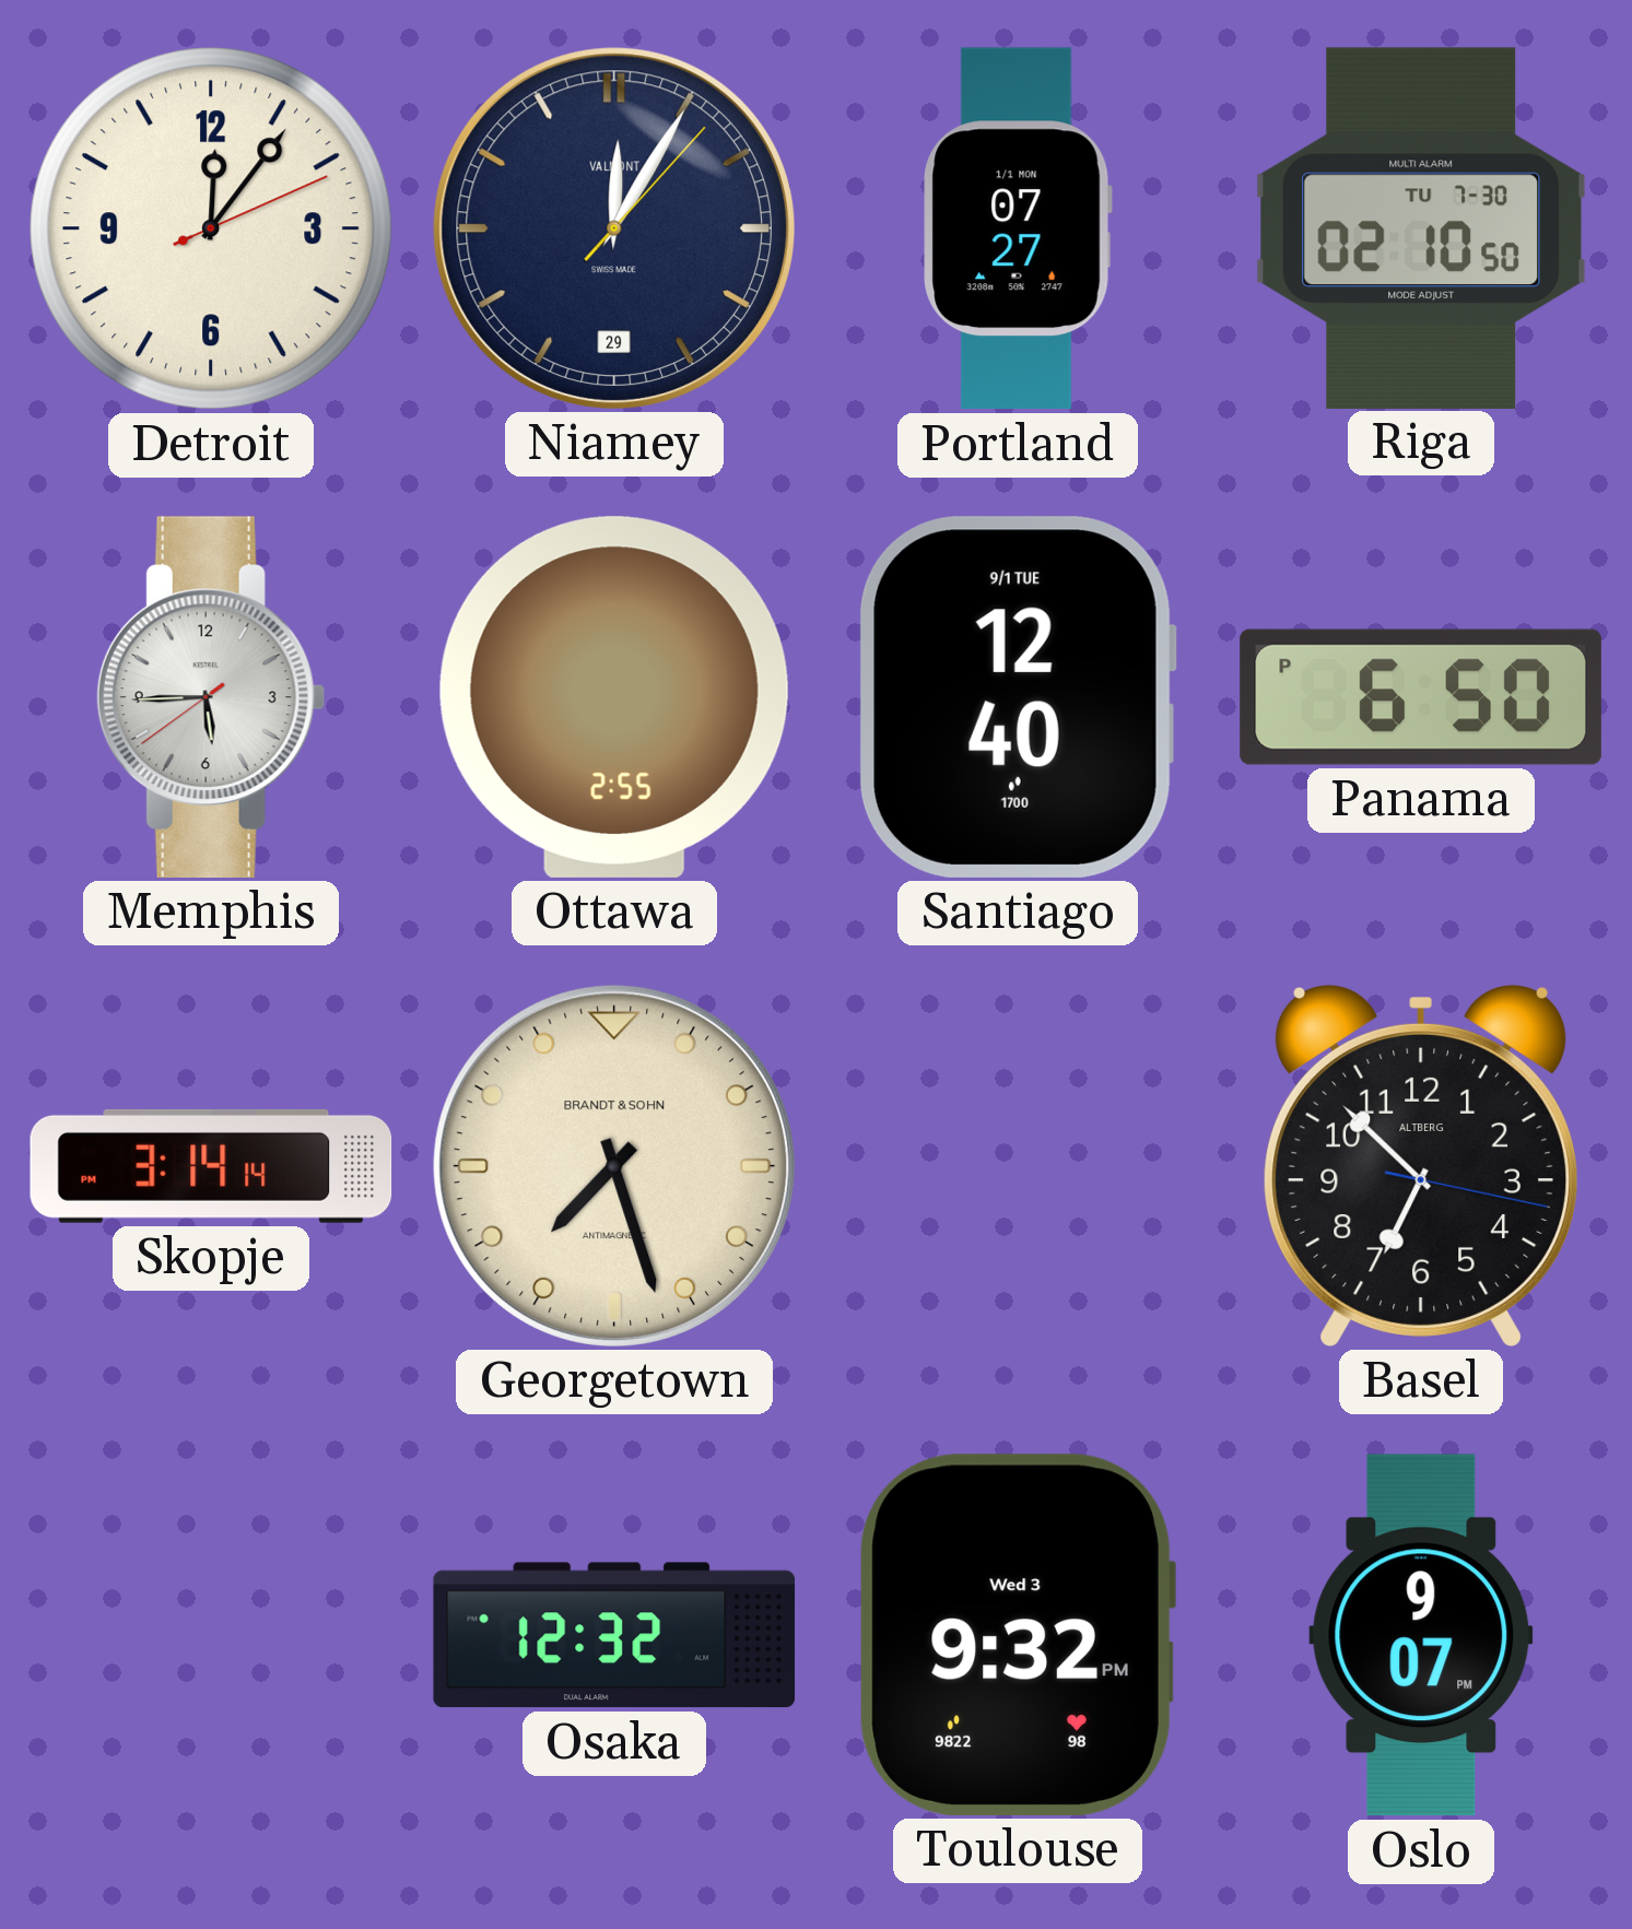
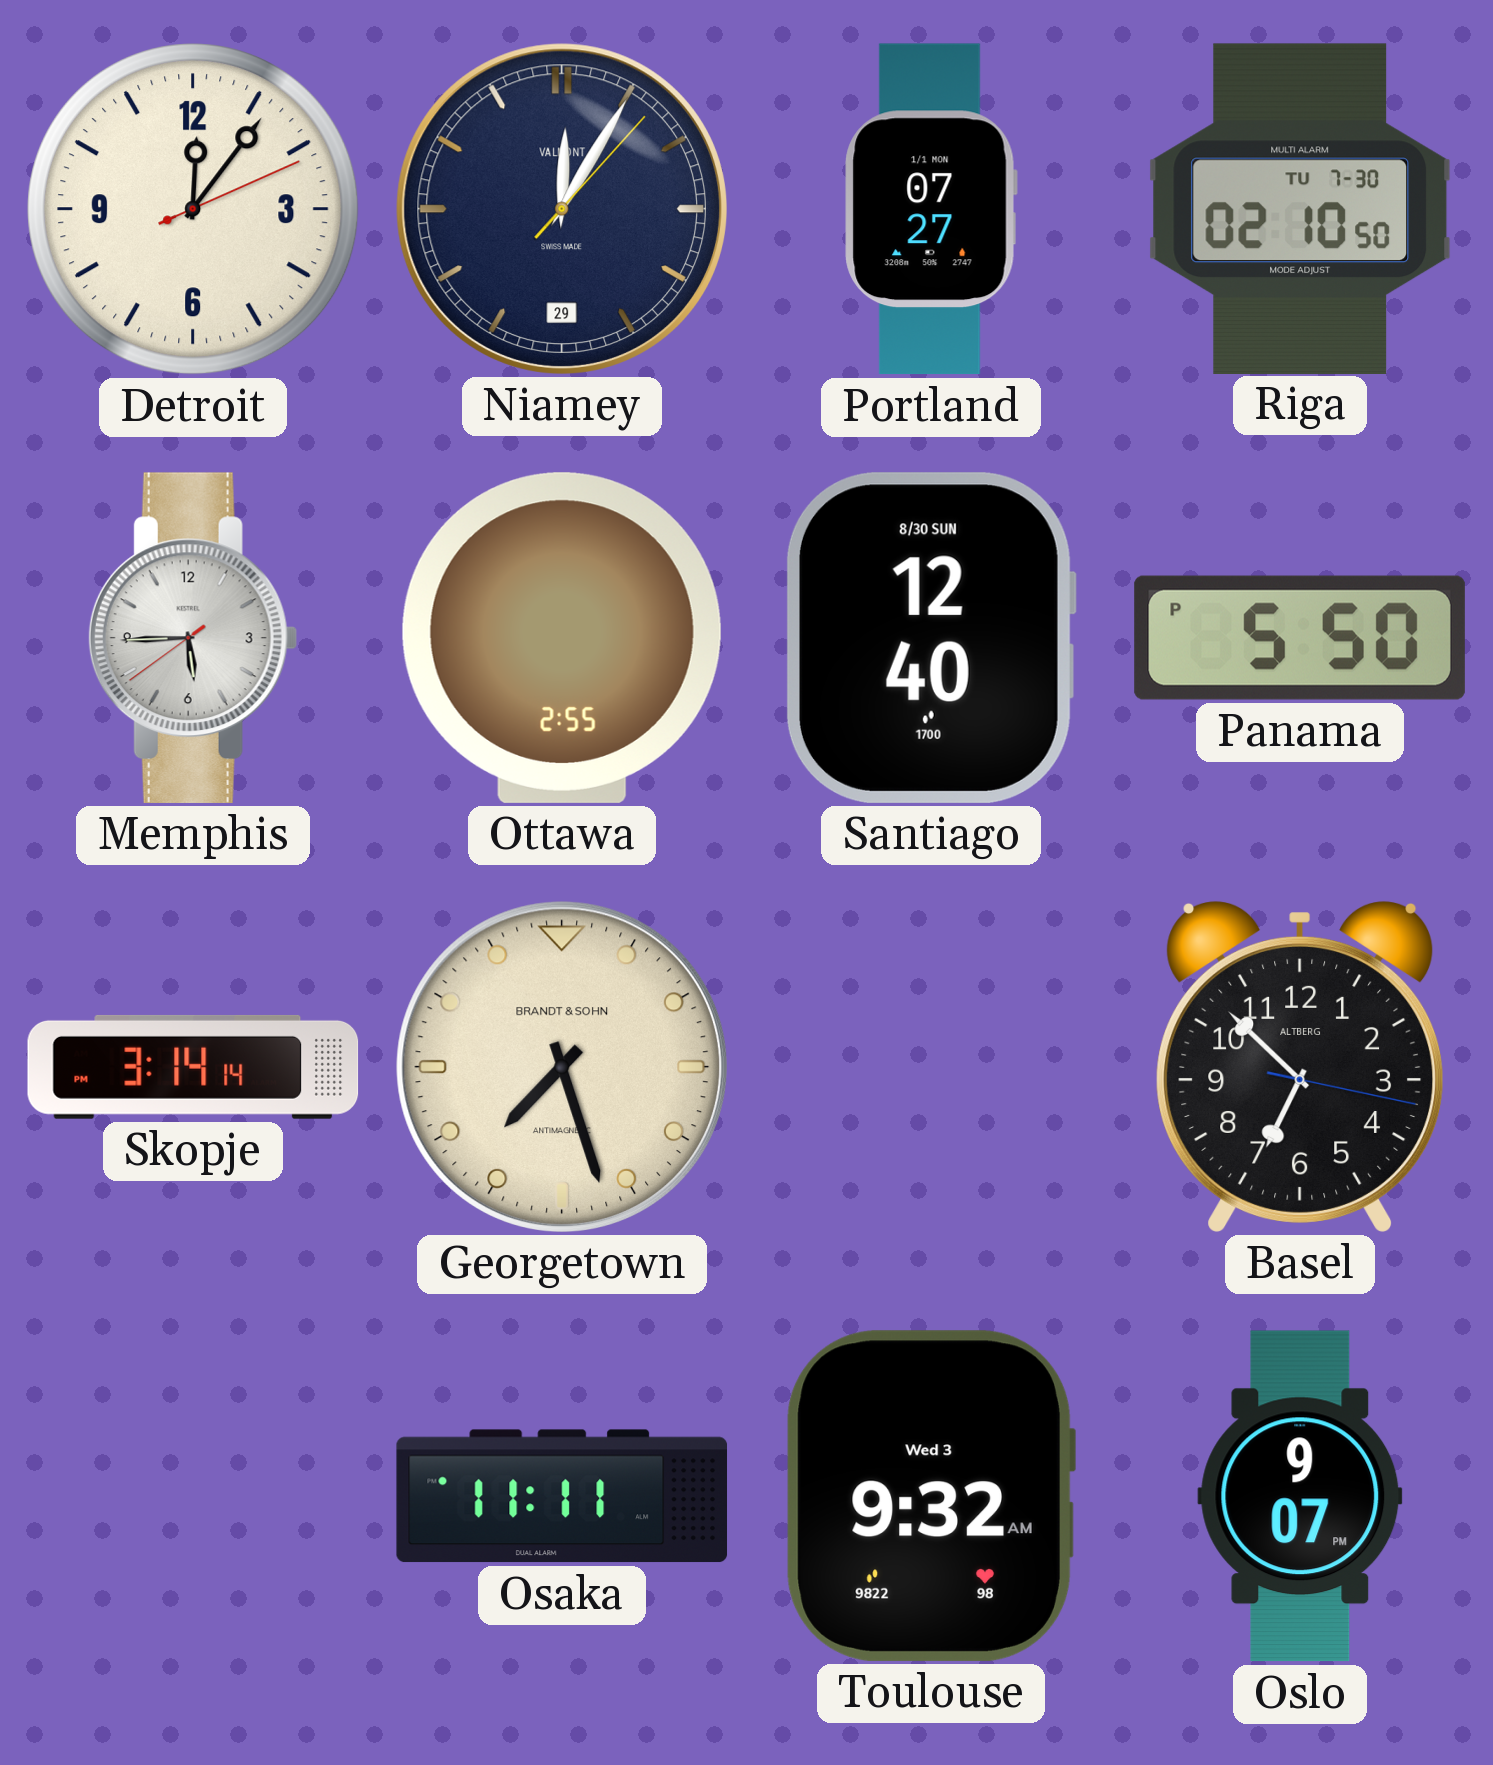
Santiago date: 9/1 TUE -> 8/30 SUN (930, 638)
Panama: 6:50 -> 5:50 (1300, 638)
Osaka: 12:32 -> 11:11 (562, 1496)
Toulouse: 9:32 PM -> 9:32 AM (931, 1496)
